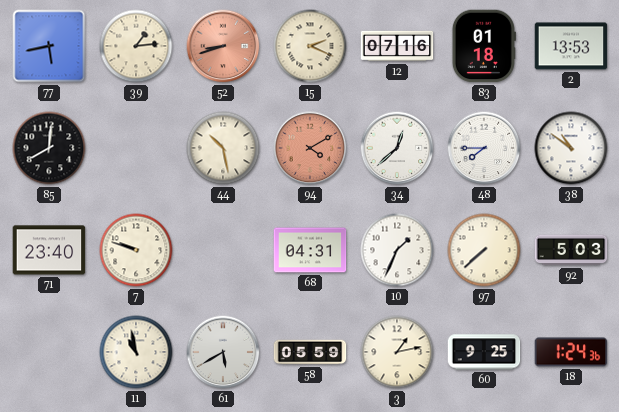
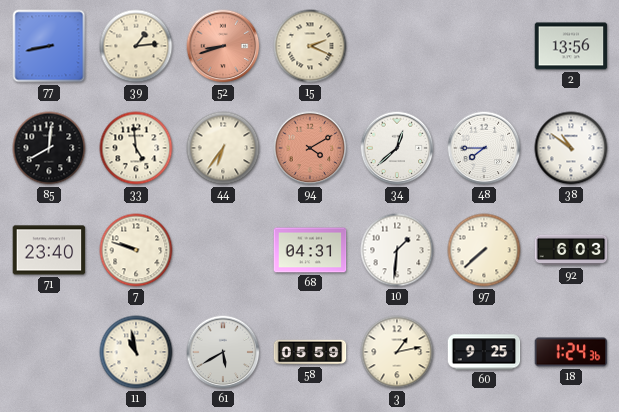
77: 5:43 -> 8:43 (49, 46)
12: 07:16 -> none (397, 46)
83: 01:18 -> none (484, 46)
2: 13:53 -> 13:56 (571, 46)
33: none -> 4:59 (136, 148)
44: 10:28 -> 6:36 (223, 148)
10: 1:34 -> 1:31 (397, 250)
92: 5:03 -> 6:03 (571, 250)
